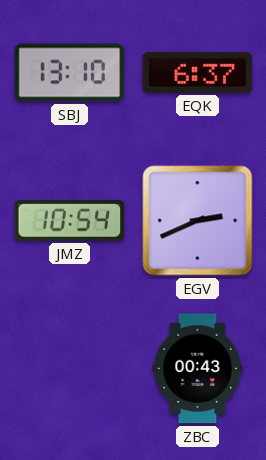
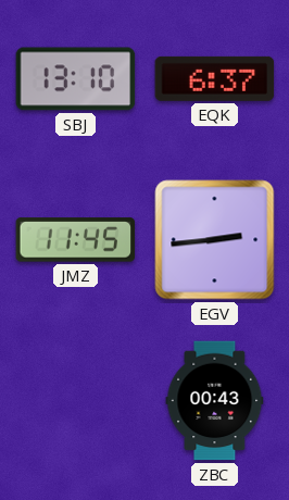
JMZ: 10:54 -> 11:45 (76, 240)
EGV: 2:41 -> 2:44 (215, 240)
